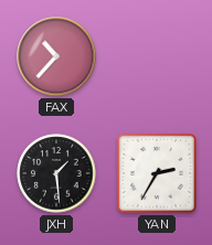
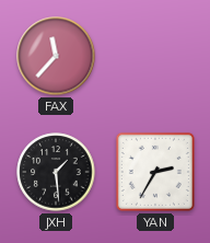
FAX: 10:37 -> 11:37 (56, 56)
